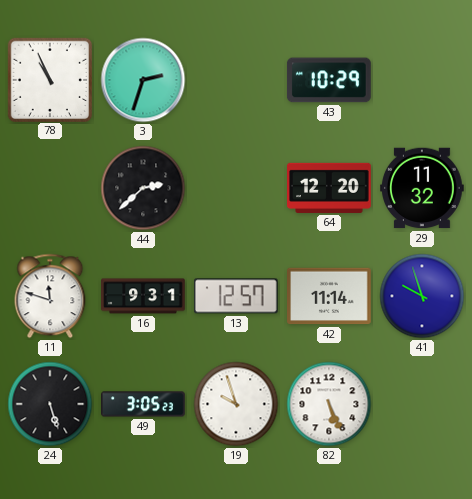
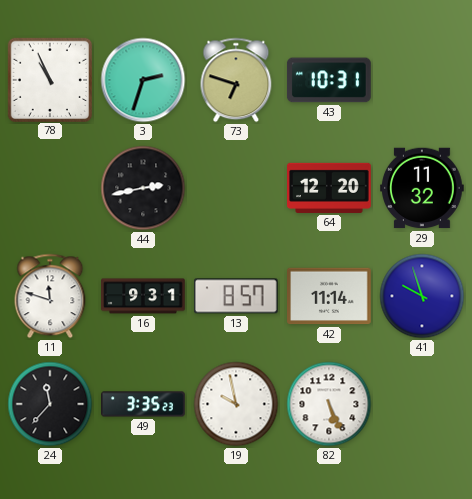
73: none -> 6:48 (236, 80)
43: 10:29 -> 10:31 (329, 80)
44: 2:38 -> 2:43 (143, 188)
13: 12:57 -> 8:57 (236, 296)
24: 5:27 -> 11:37 (50, 404)
49: 3:05 -> 3:35 (143, 404)
19: 9:57 -> 9:58 (236, 404)
